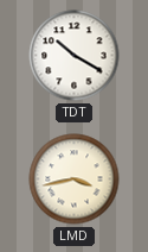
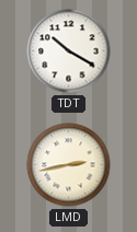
LMD: 3:43 -> 2:43 (69, 165)
